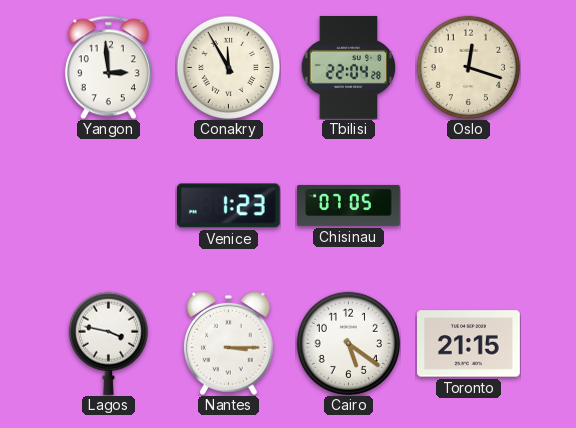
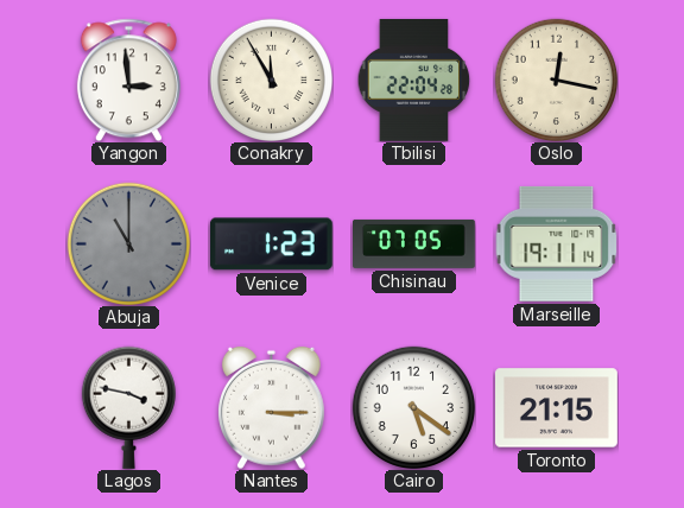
Oslo: 12:18 -> 12:17 (556, 80)
Abuja: none -> 11:00 (128, 243)
Marseille: none -> 19:11 (556, 243)
